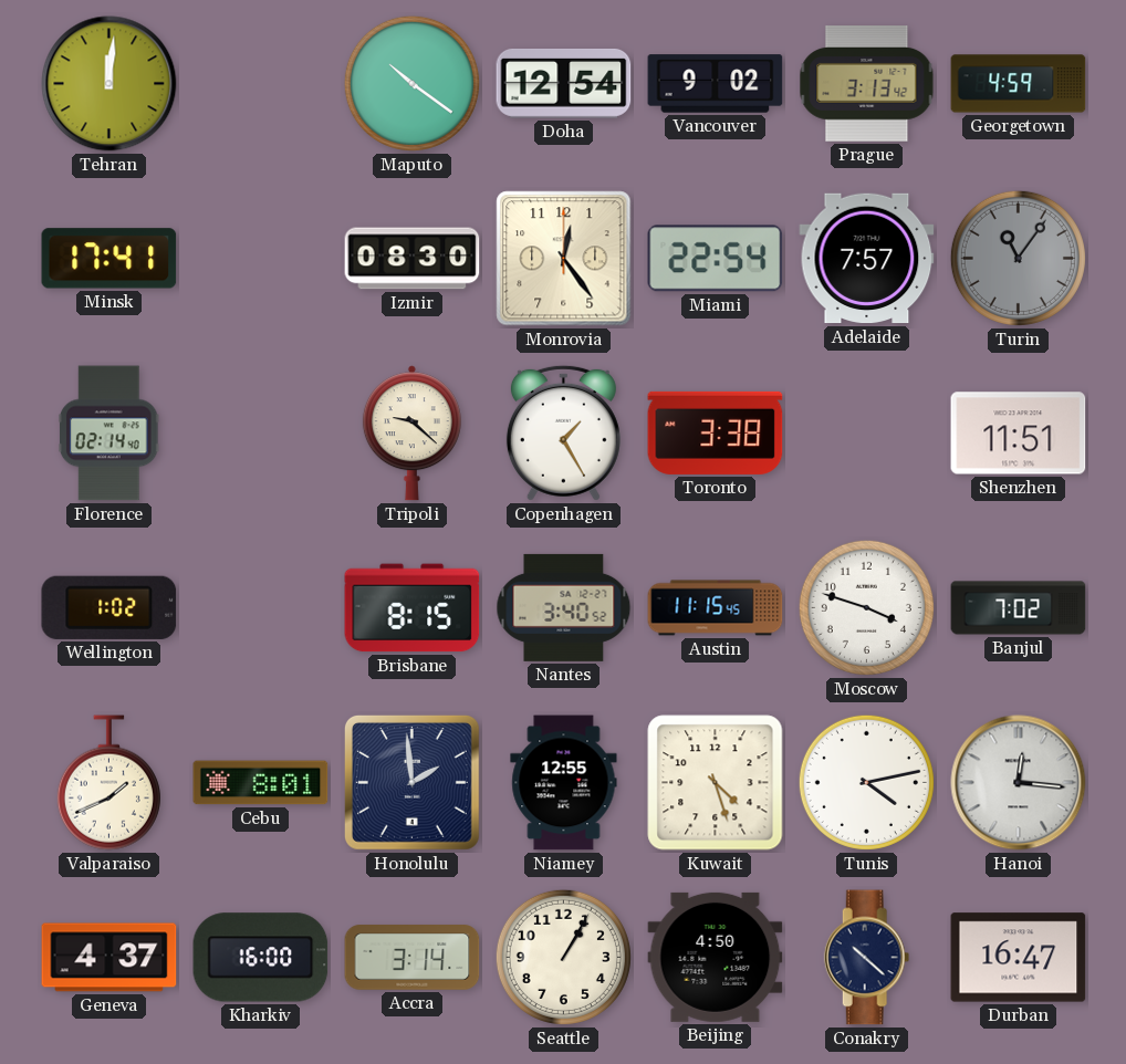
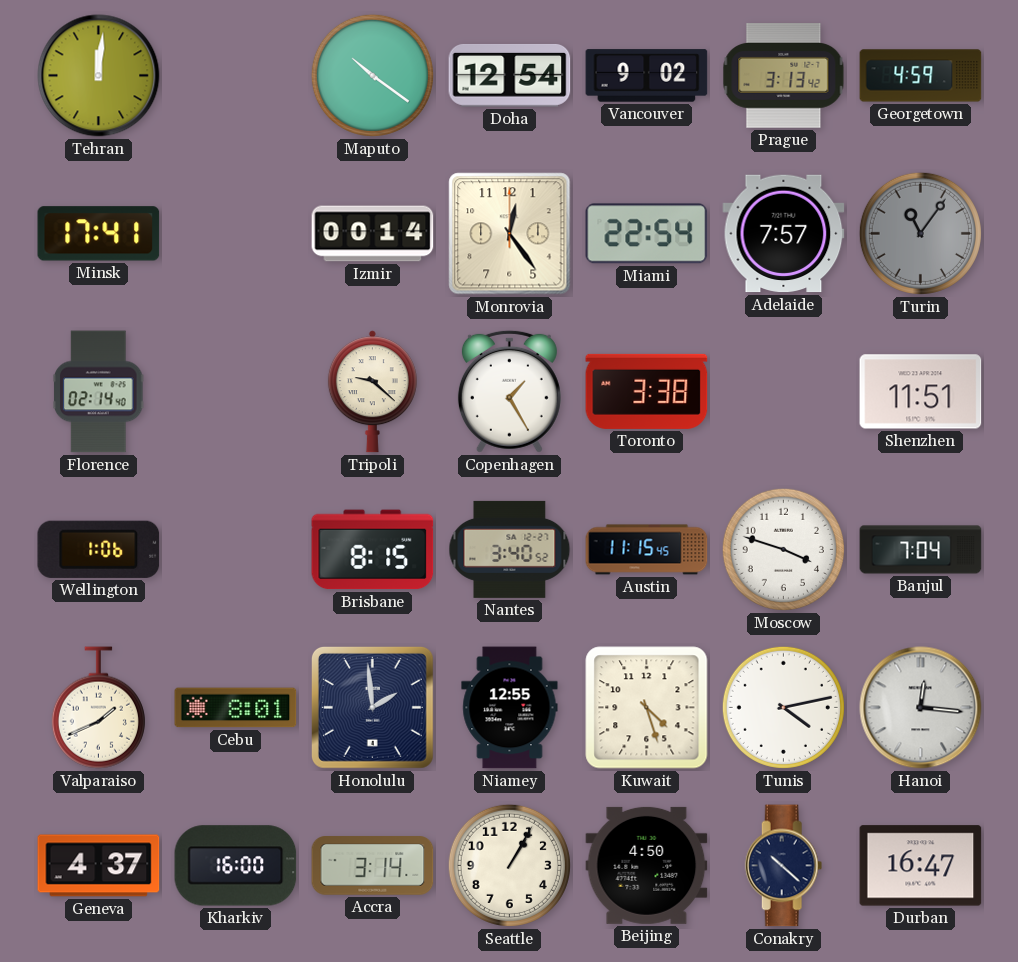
Izmir: 08:30 -> 00:14 (373, 234)
Wellington: 1:02 -> 1:06 (99, 549)
Banjul: 7:02 -> 7:04 (921, 550)
